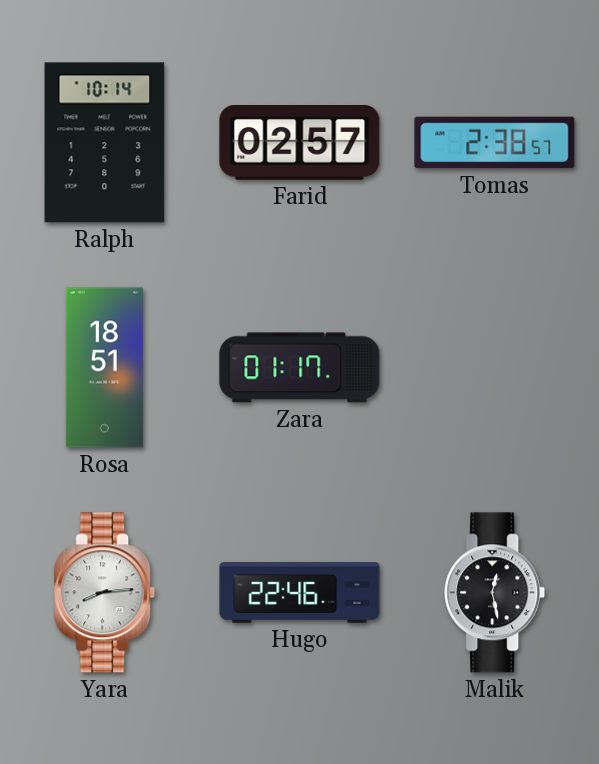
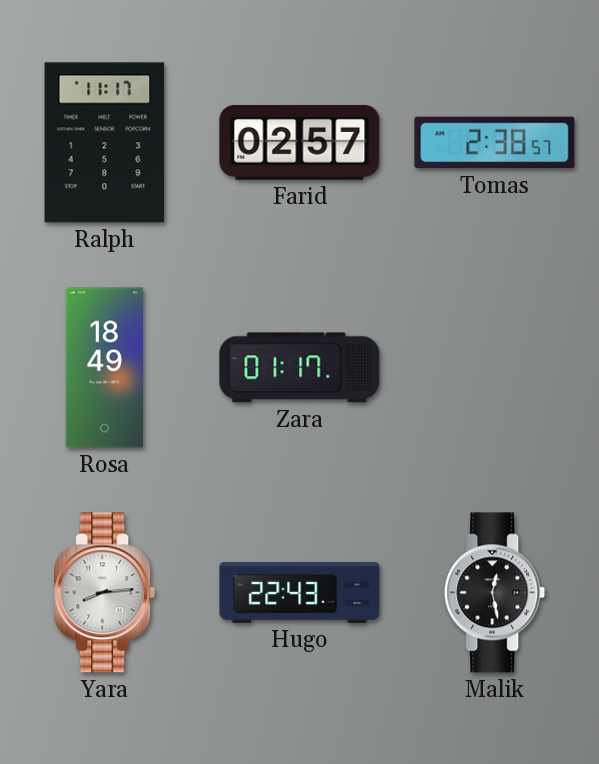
Ralph: 10:14 -> 11:17 (105, 143)
Rosa: 18:51 -> 18:49 (104, 368)
Hugo: 22:46 -> 22:43 (300, 593)
